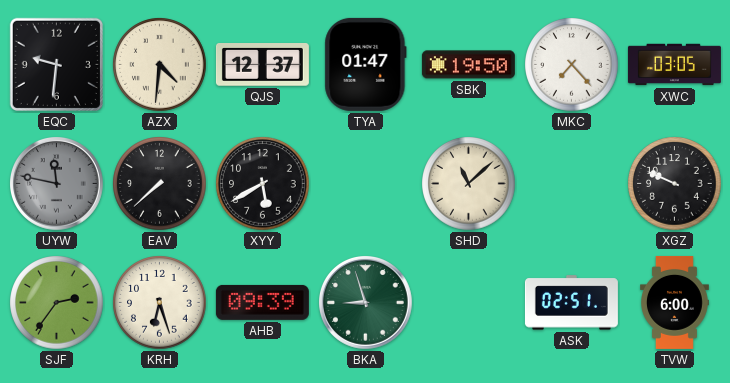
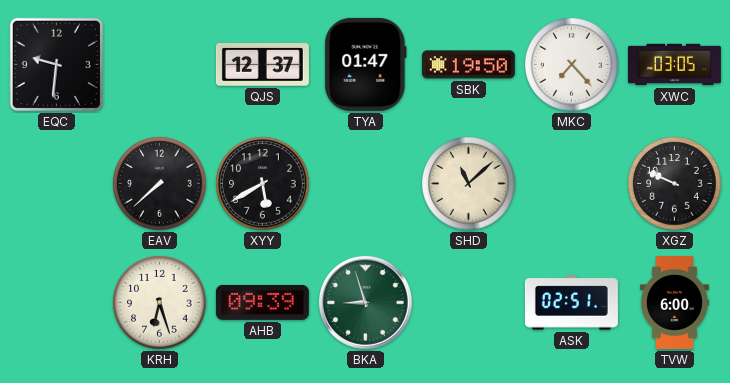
AZX: 4:31 -> none (160, 65)
UYW: 11:47 -> none (57, 184)
SJF: 2:36 -> none (57, 303)
